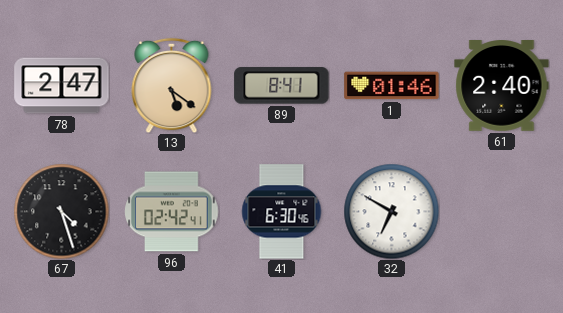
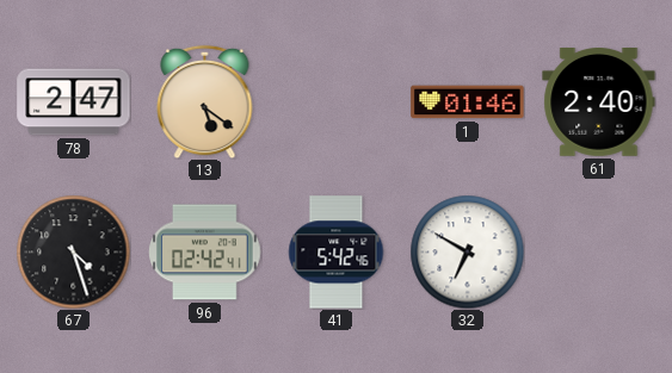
89: 8:41 -> none (282, 86)
41: 6:30 -> 5:42 (337, 253)
